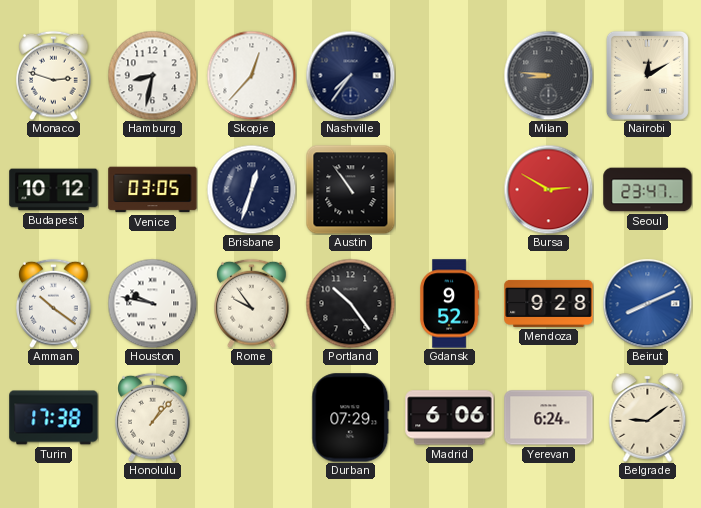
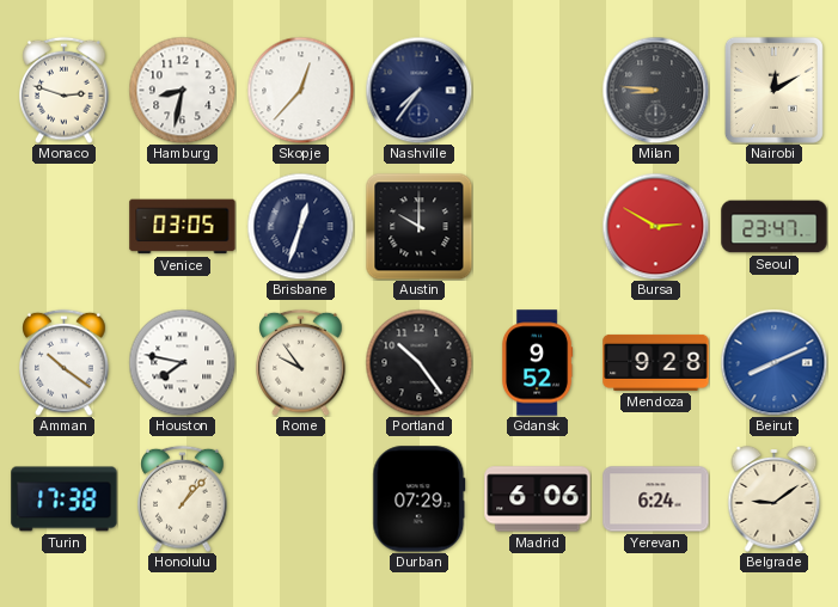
Budapest: 10:12 -> none (54, 190)
Austin: 10:54 -> 10:00 (418, 226)
Houston: 9:47 -> 7:47 (182, 362)
